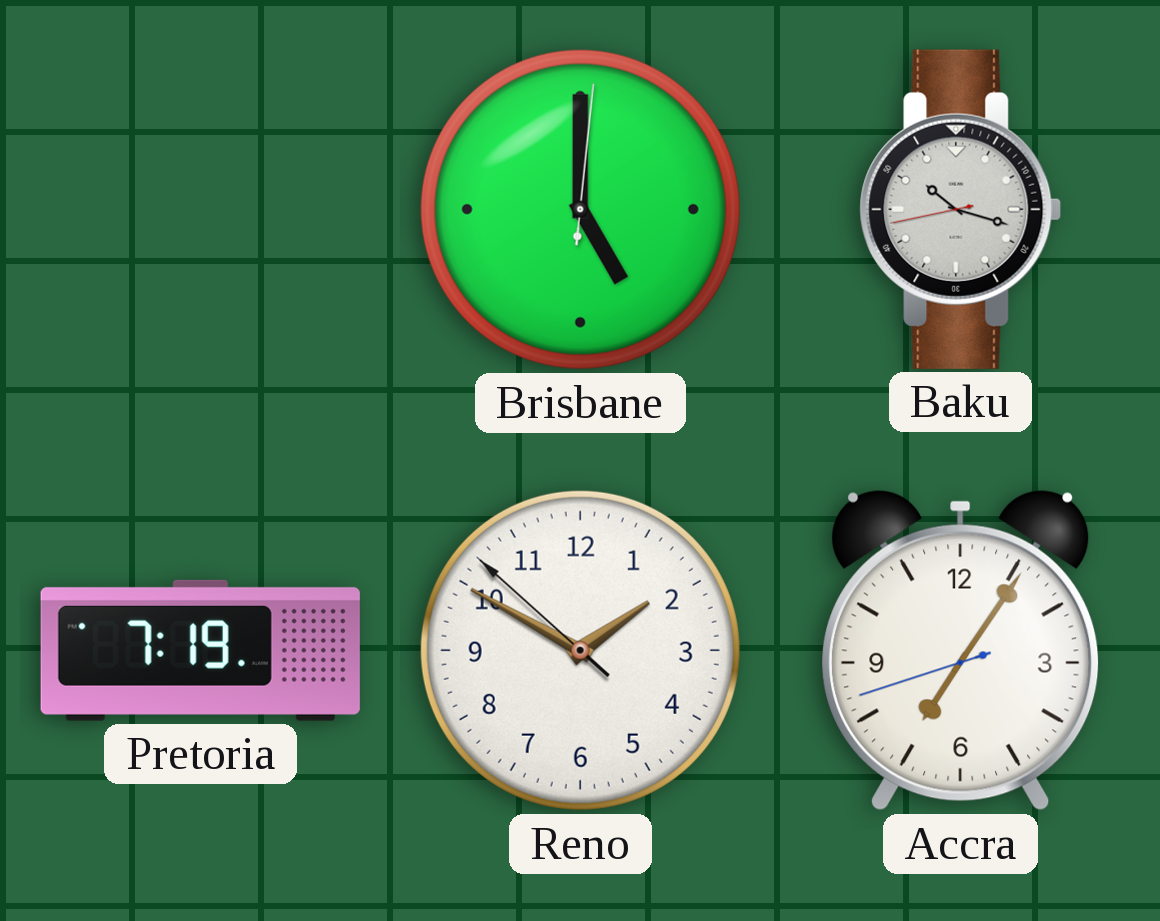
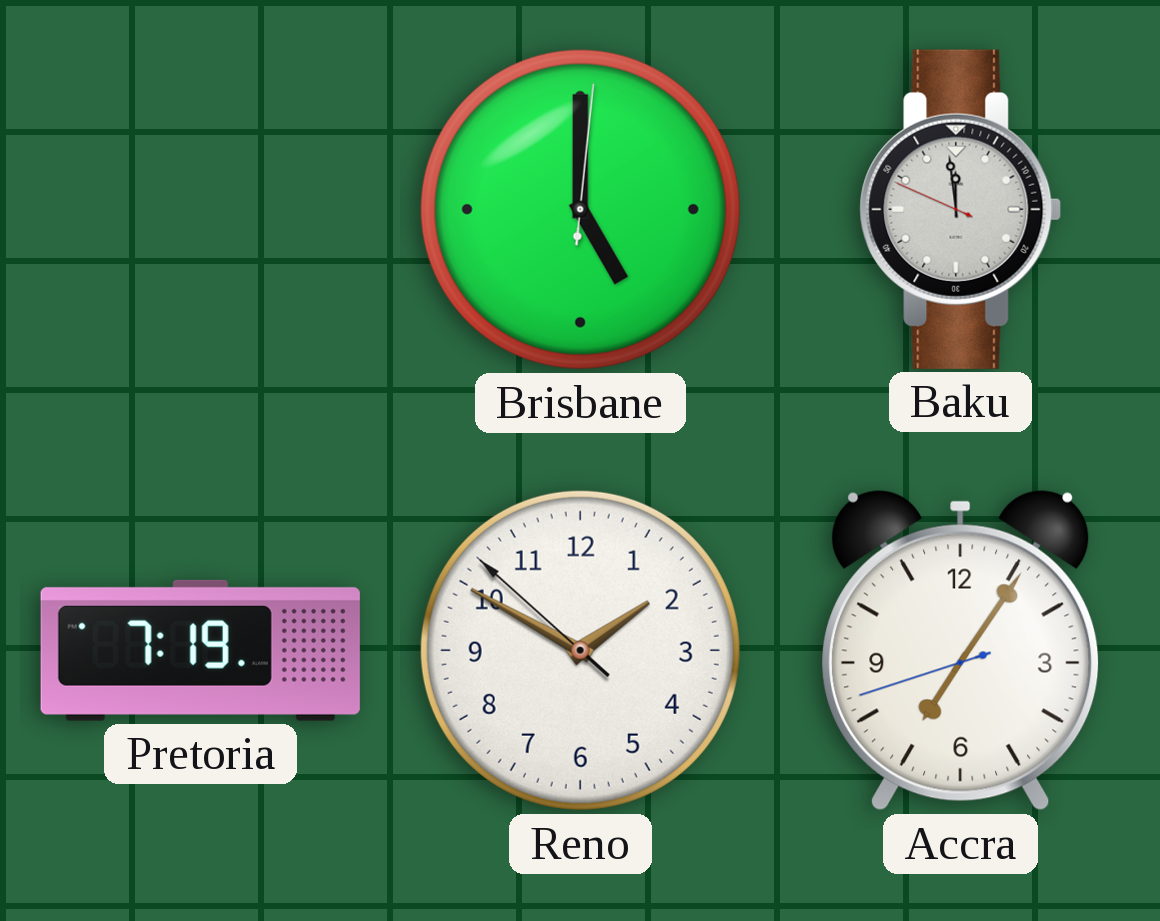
Baku: 10:17 -> 11:58 (961, 209)
